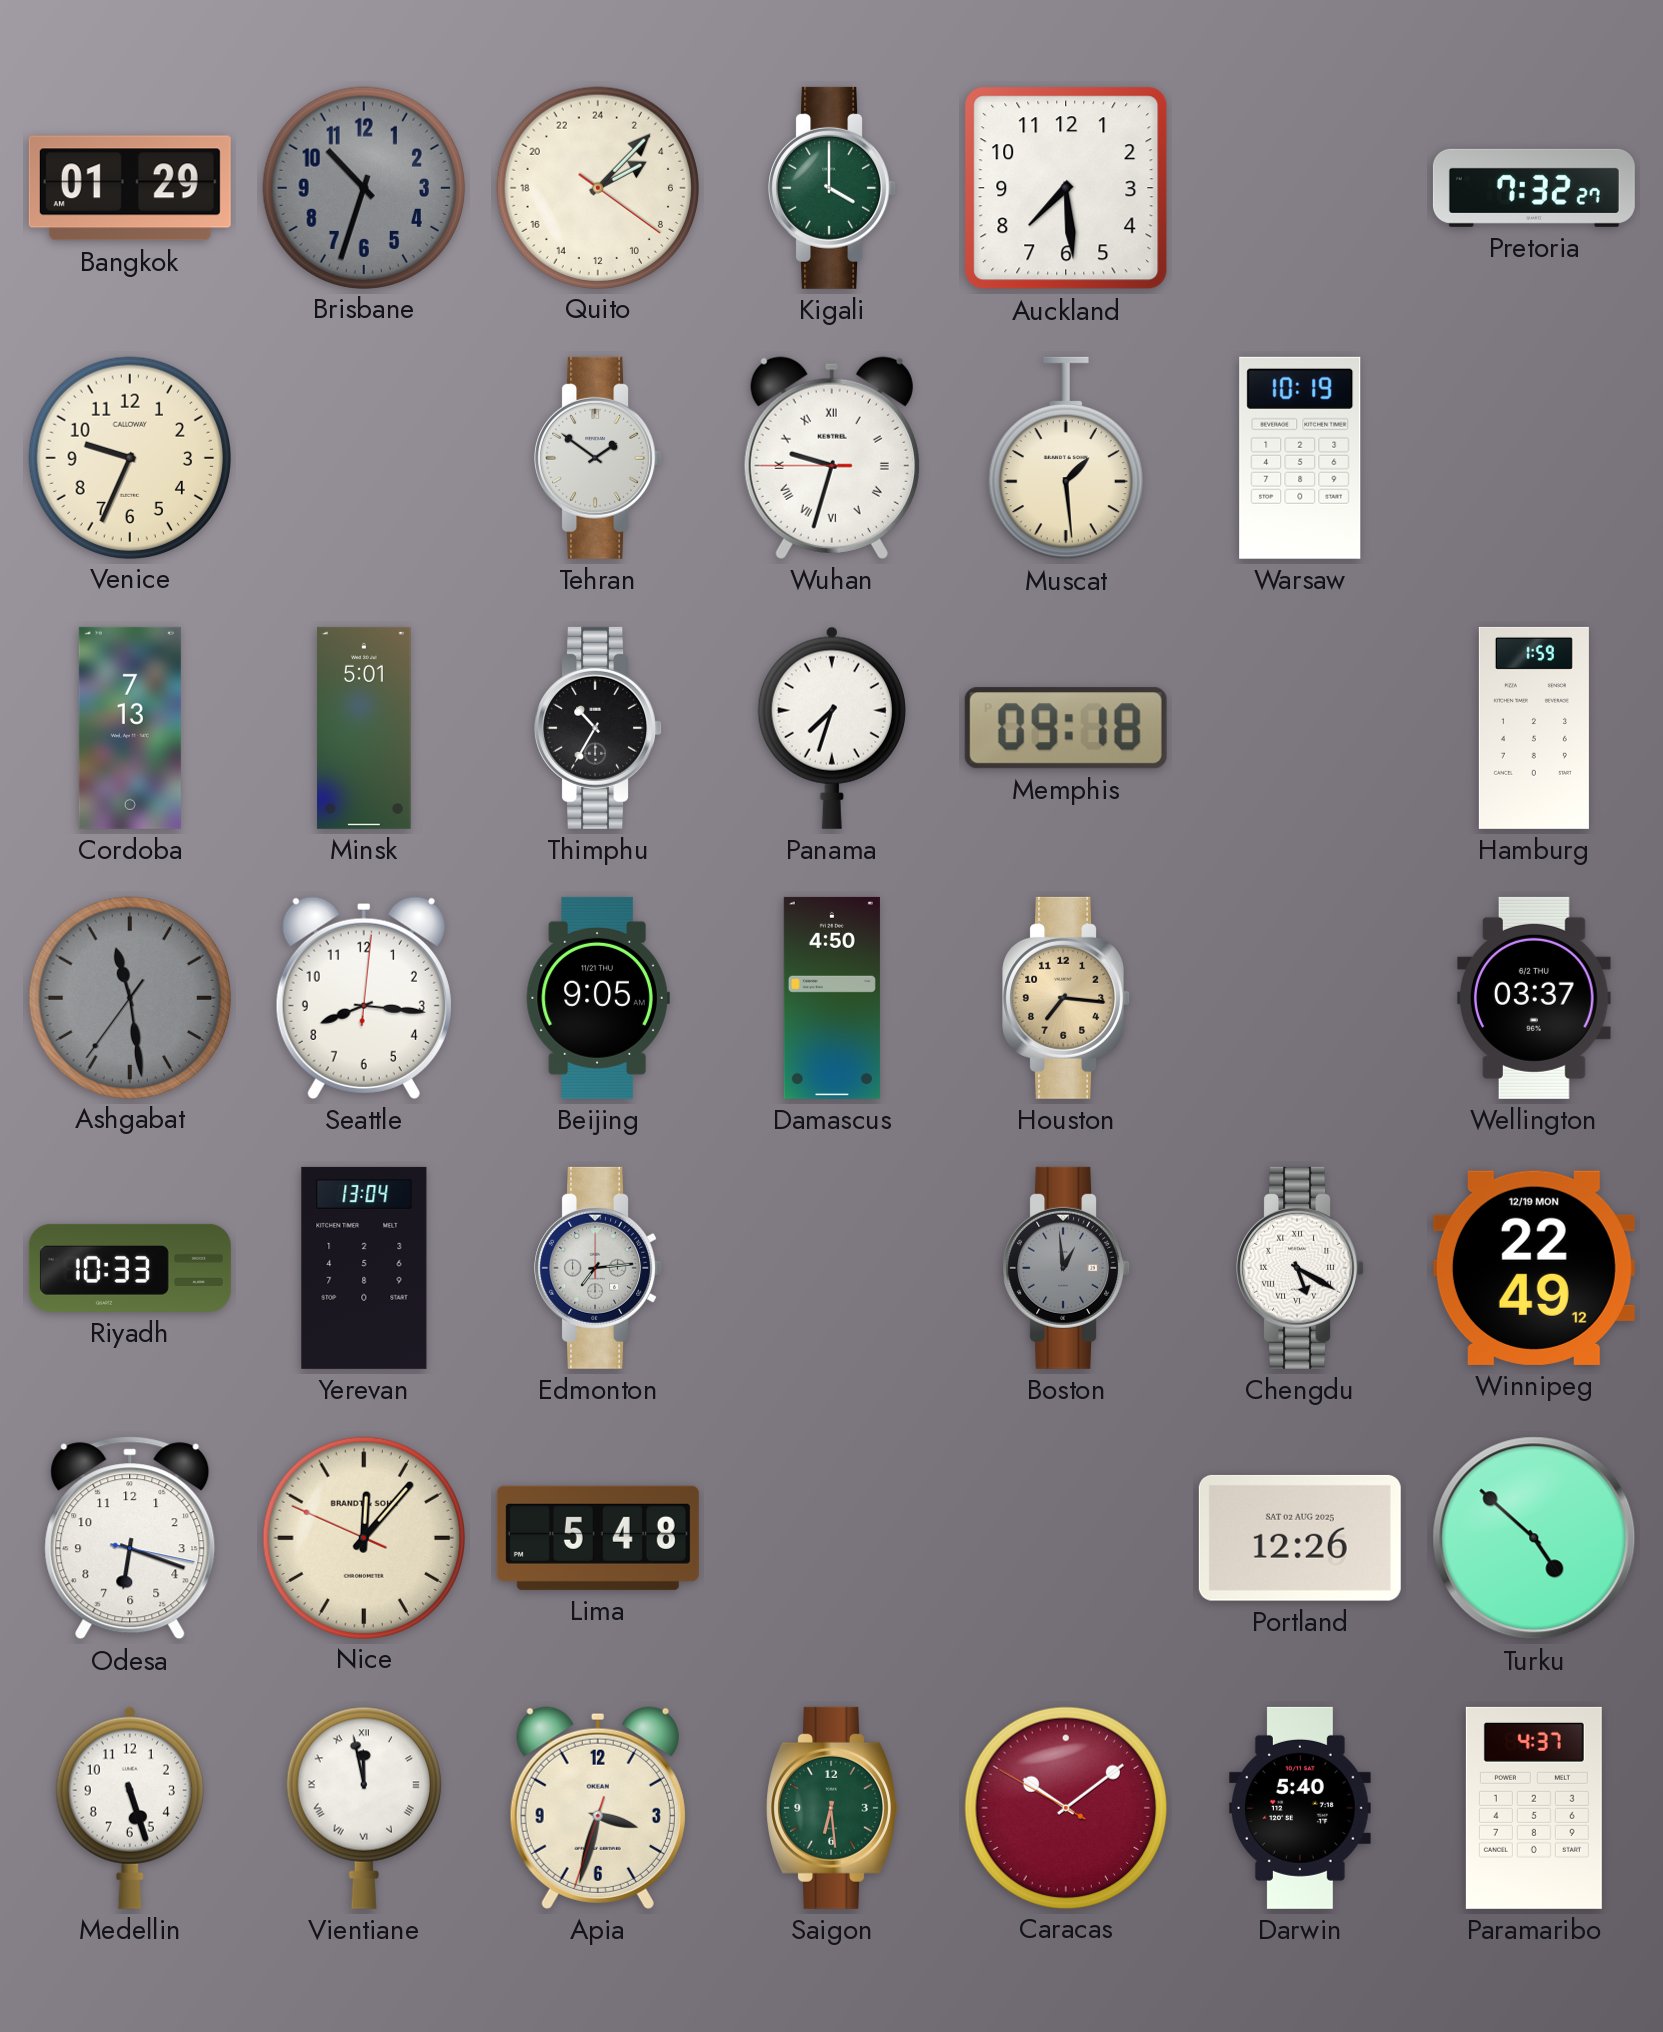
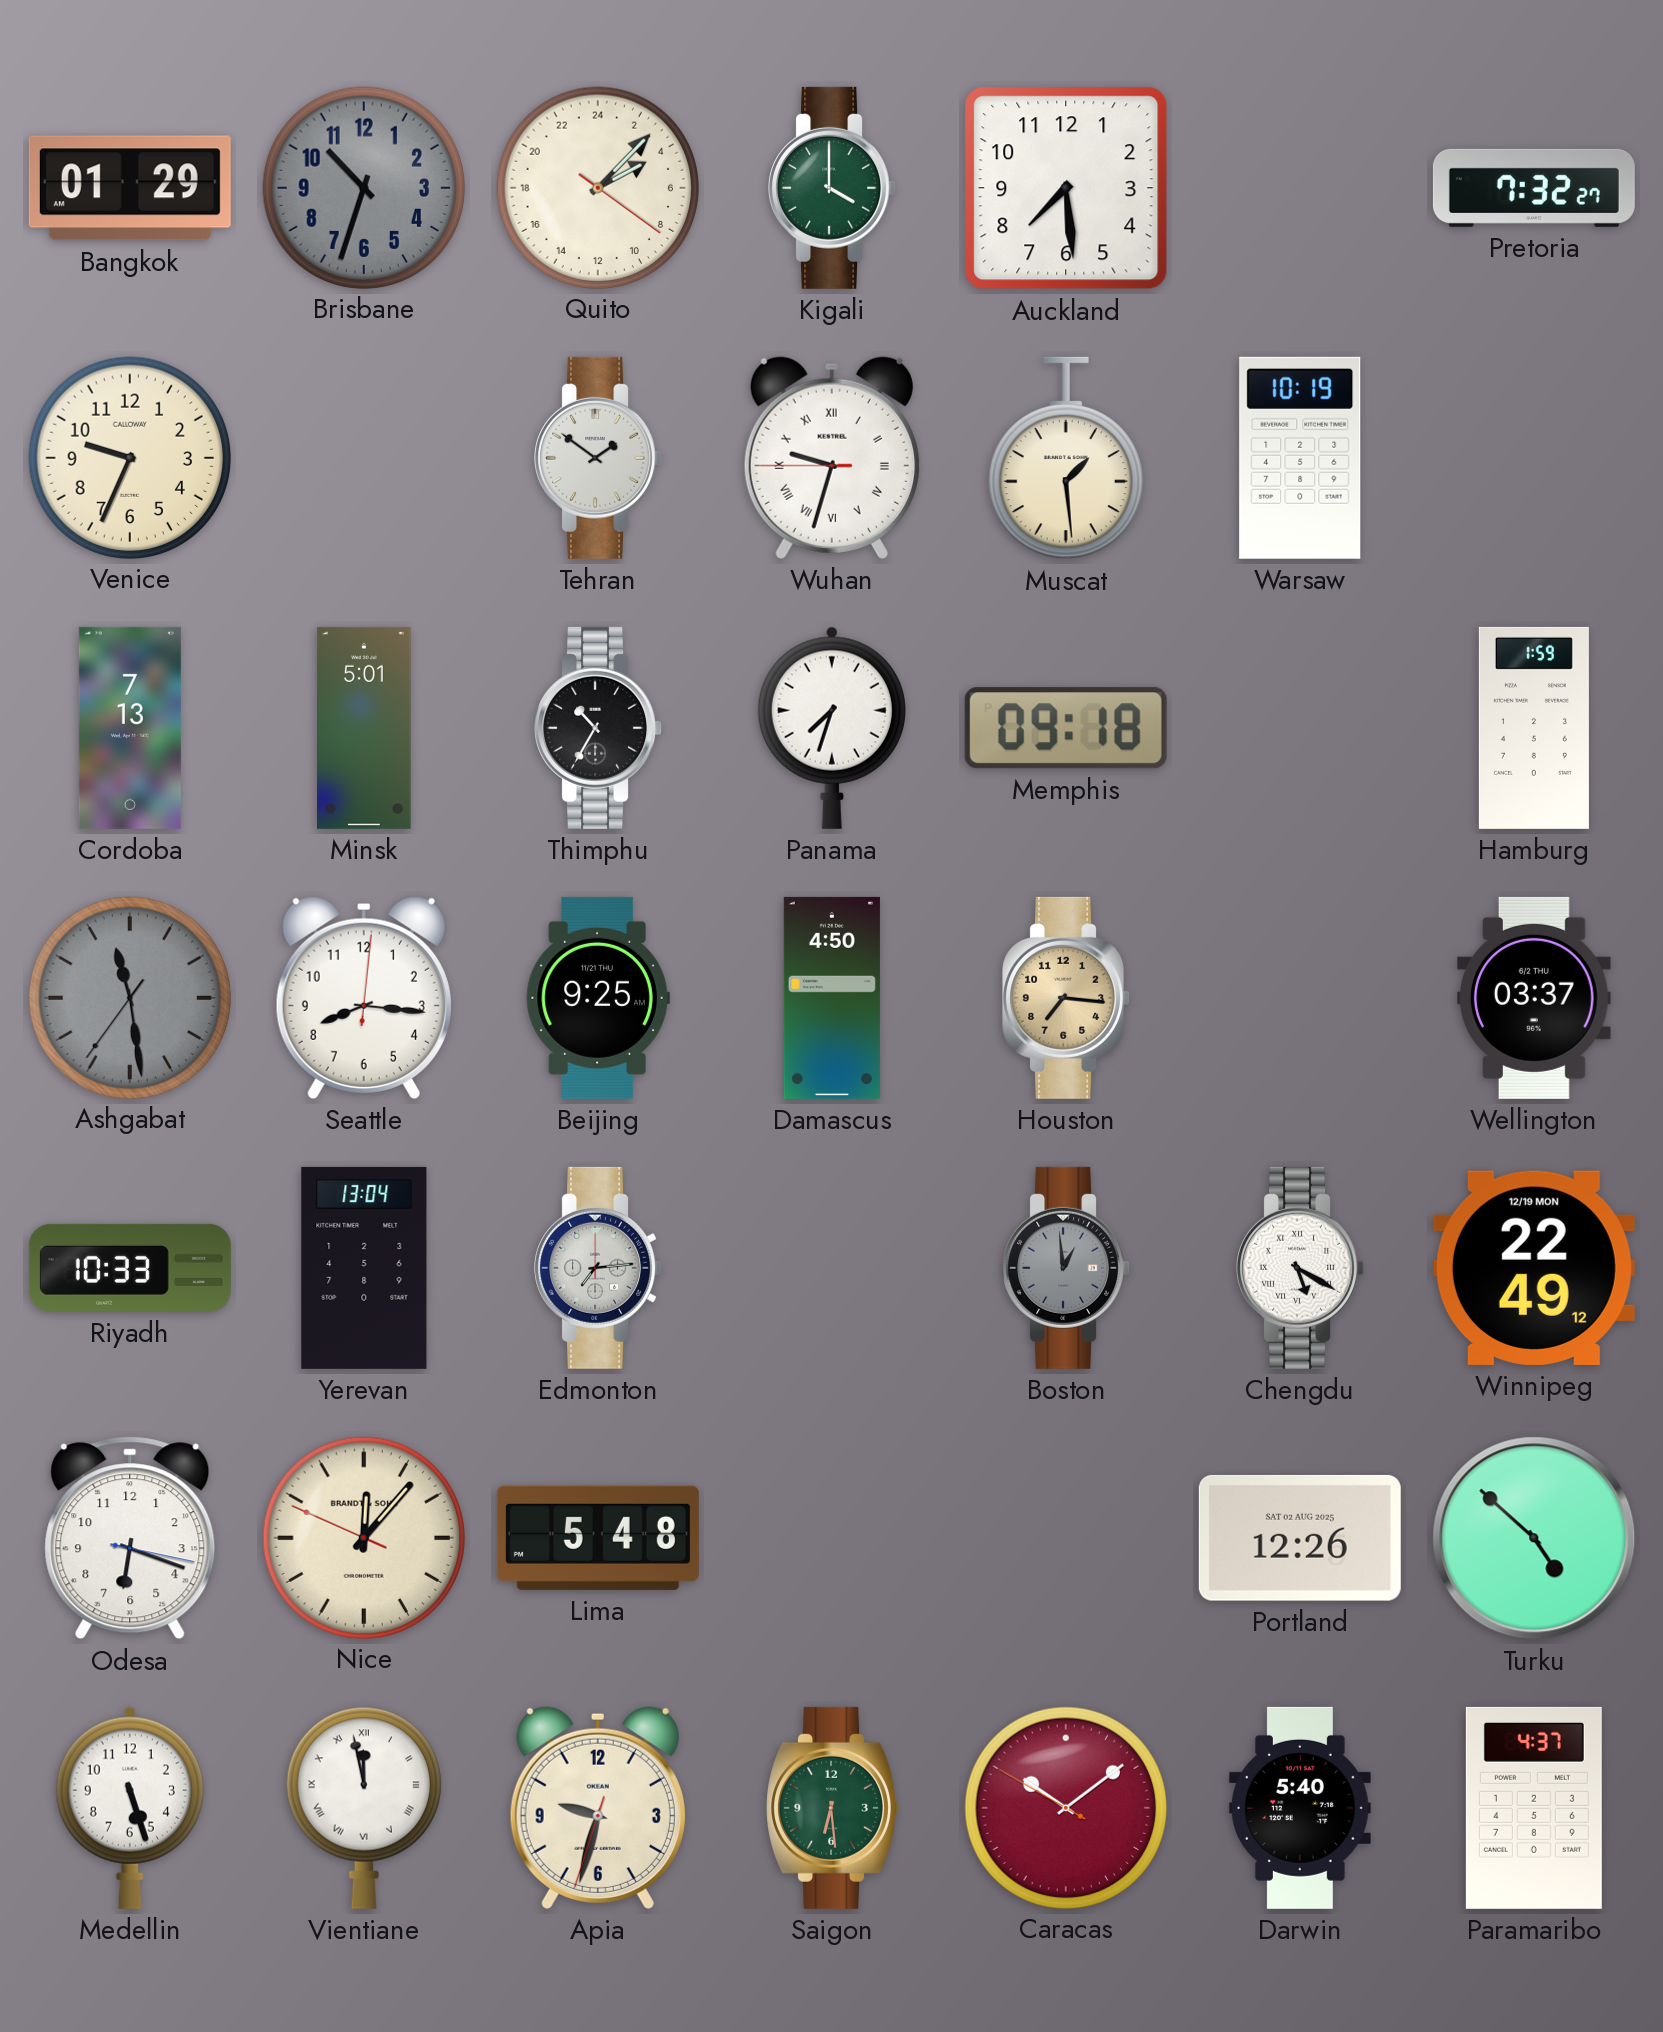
Beijing: 9:05 -> 9:25 (598, 998)
Apia: 3:32 -> 9:32 (598, 1808)
